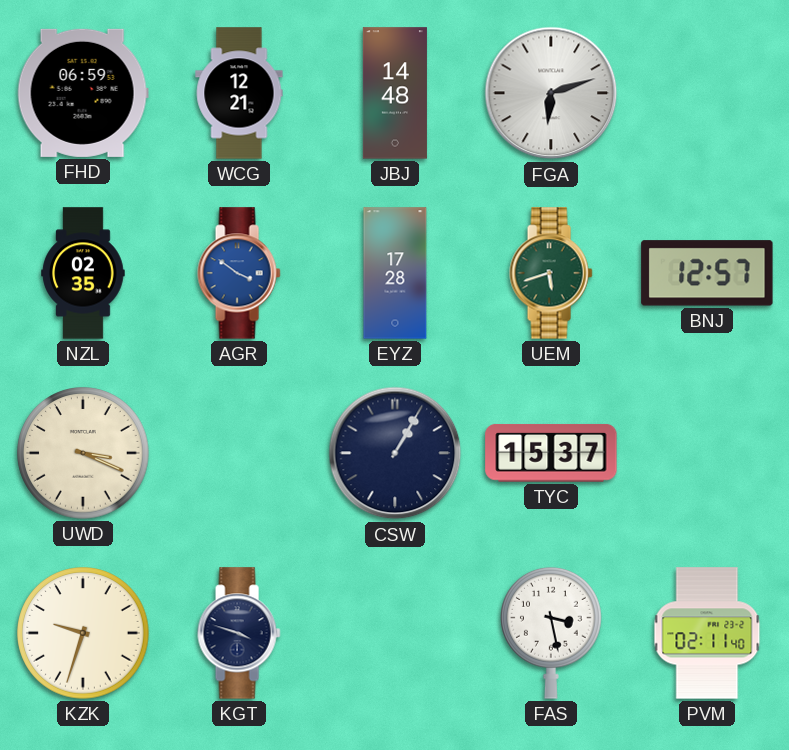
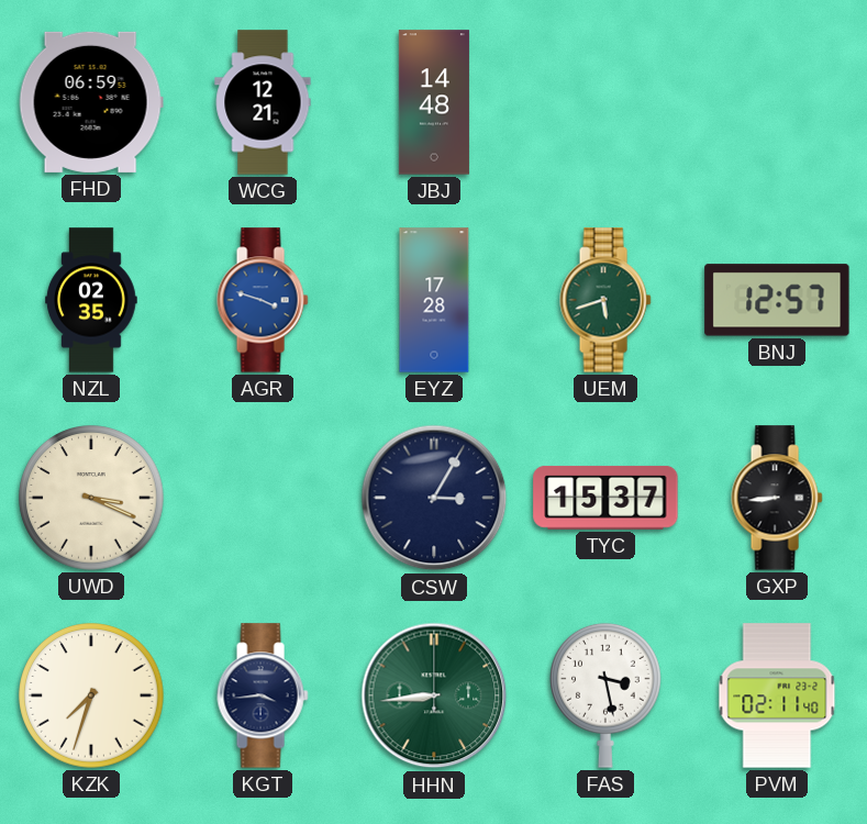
FGA: 6:12 -> none (551, 93)
AGR: 3:51 -> 3:48 (263, 300)
CSW: 1:05 -> 3:05 (434, 498)
GXP: none -> 8:44 (777, 498)
KZK: 9:33 -> 7:33 (91, 695)
KGT: 3:48 -> 3:44 (263, 695)
HHN: none -> 8:44 (434, 695)
